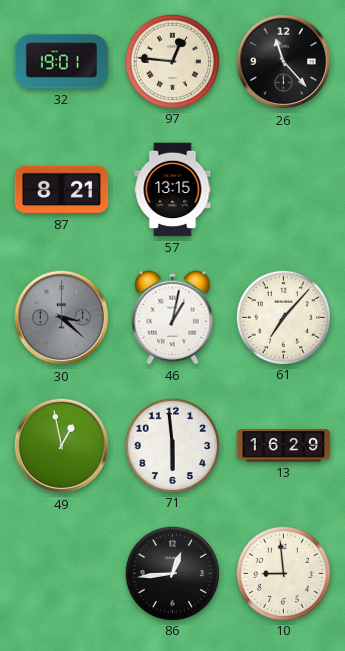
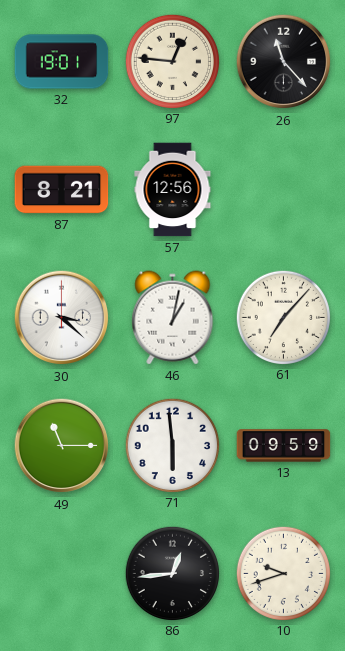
57: 13:15 -> 12:56 (173, 190)
30 dial: grey -> white (62, 318)
49: 12:58 -> 11:15 (62, 446)
13: 16:29 -> 09:59 (284, 446)
10: 8:59 -> 9:42 (283, 573)
